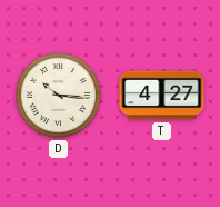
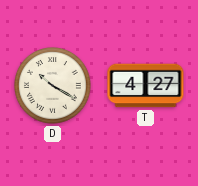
D: 10:16 -> 10:20 (53, 86)
